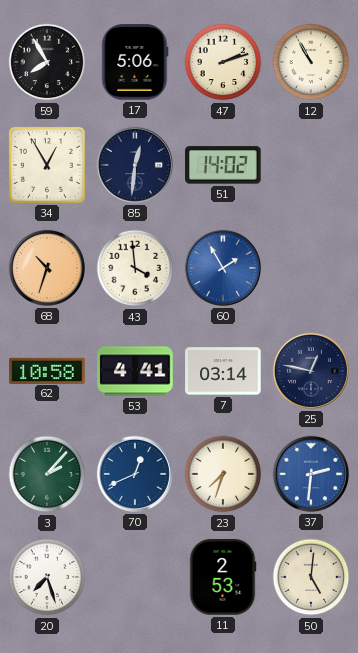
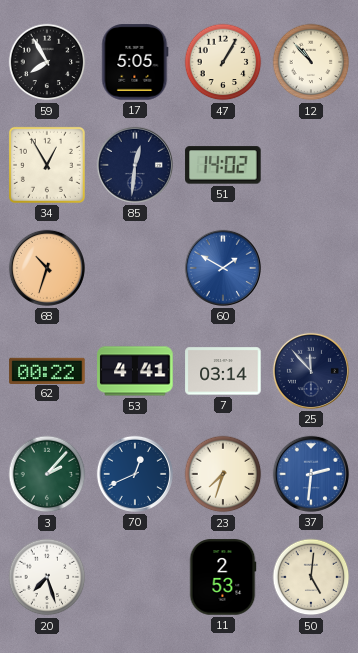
17: 5:06 -> 5:05 (135, 62)
47: 2:12 -> 1:05 (223, 62)
12: 10:55 -> 10:53 (311, 62)
43: 3:59 -> none (135, 268)
60: 1:55 -> 1:50 (223, 268)
62: 10:58 -> 00:22 (47, 370)
25: 12:47 -> 11:53 (311, 371)
